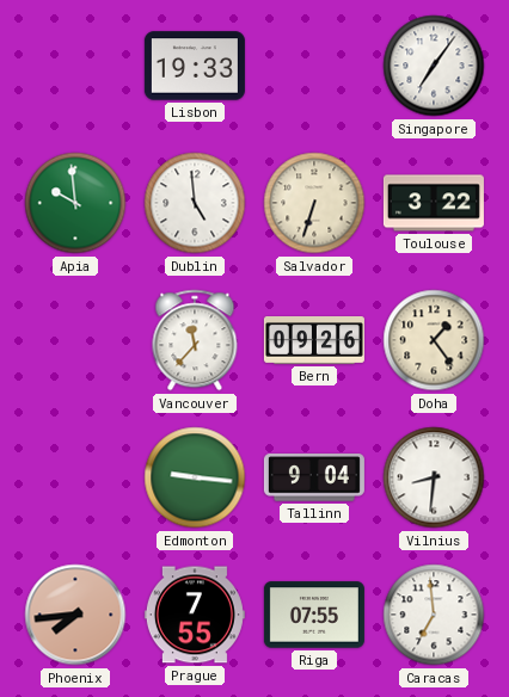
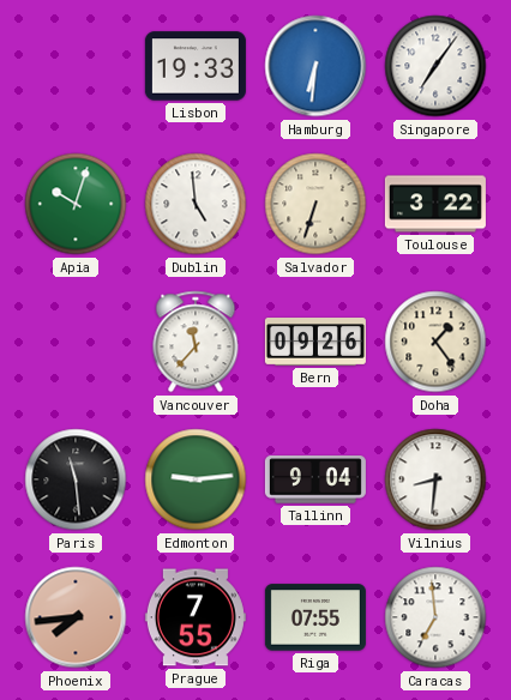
Hamburg: none -> 6:31 (315, 66)
Apia: 9:59 -> 10:03 (76, 204)
Paris: none -> 11:29 (76, 479)
Edmonton: 9:16 -> 9:14 (196, 479)
